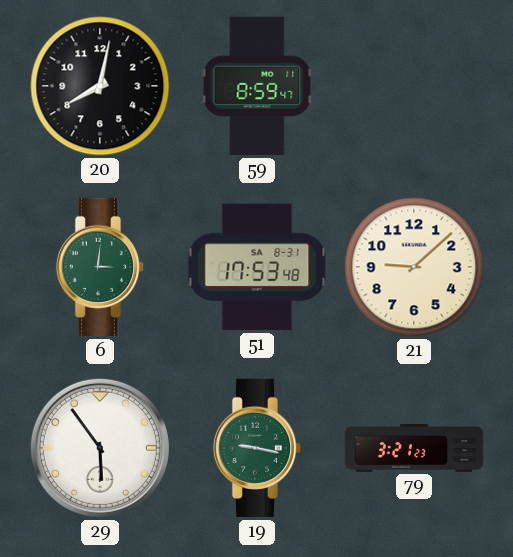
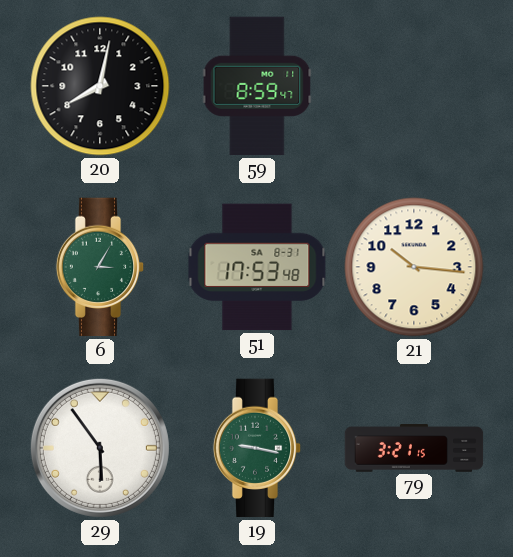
6: 3:01 -> 3:05 (100, 267)
21: 9:08 -> 10:16 (414, 267)
79: 3:21:23 -> 3:21:15 (414, 448)
